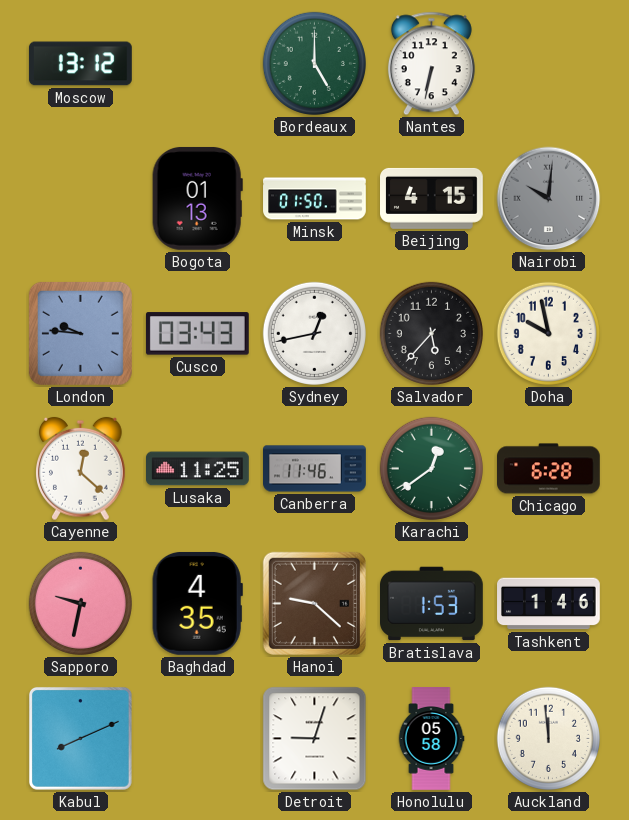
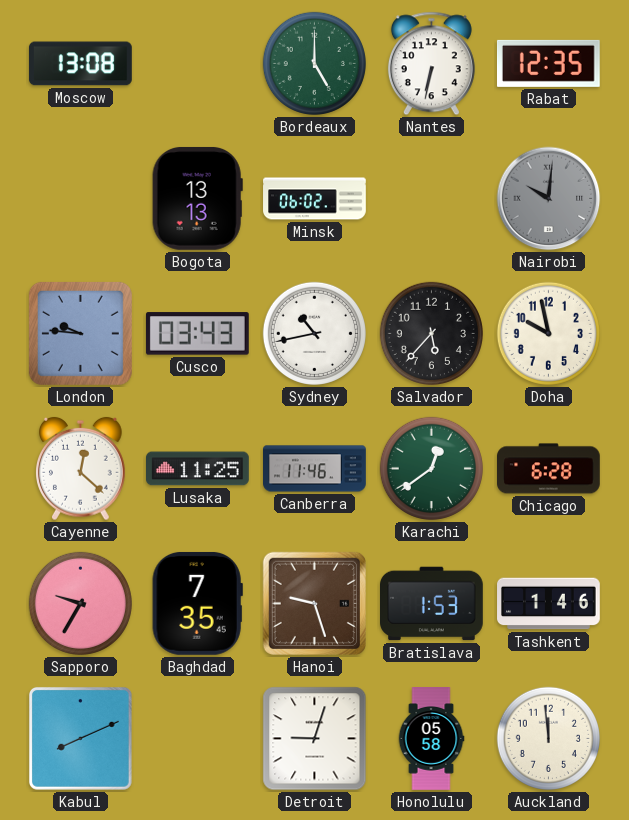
Moscow: 13:12 -> 13:08 (80, 64)
Rabat: none -> 12:35 (548, 63)
Bogota: 01:13 -> 13:13 (197, 198)
Minsk: 01:50 -> 06:02 (315, 199)
Beijing: 4:15 -> none (432, 198)
Sydney: 12:43 -> 10:43 (314, 333)
Sapporo: 9:32 -> 9:35 (80, 603)
Baghdad: 4:35 -> 7:35 (197, 603)
Hanoi: 9:22 -> 9:27 (314, 603)
